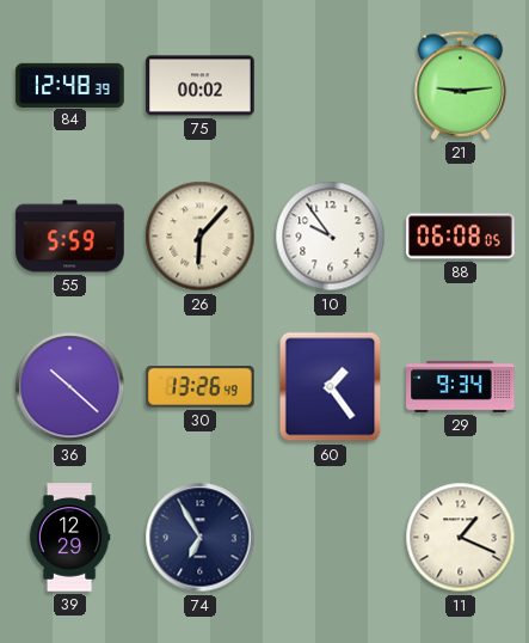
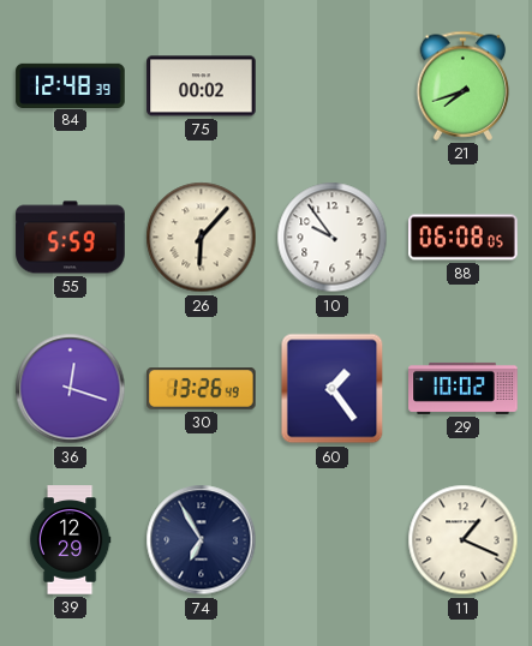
21: 9:14 -> 7:42 (464, 85)
36: 10:22 -> 12:18 (71, 389)
29: 9:34 -> 10:02 (464, 388)
